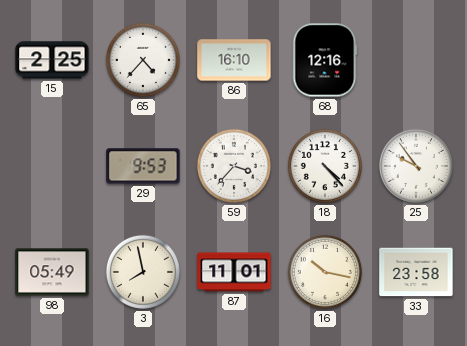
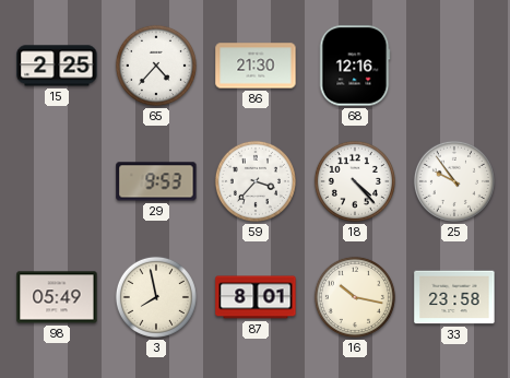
86: 16:10 -> 21:30 (256, 66)
87: 11:01 -> 8:01 (256, 297)
